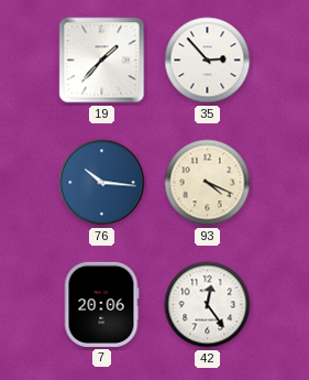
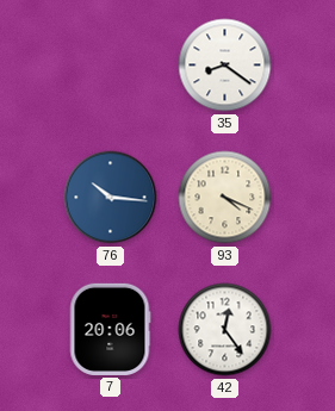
19: 1:37 -> none (102, 61)
35: 2:53 -> 8:21 (225, 66)
